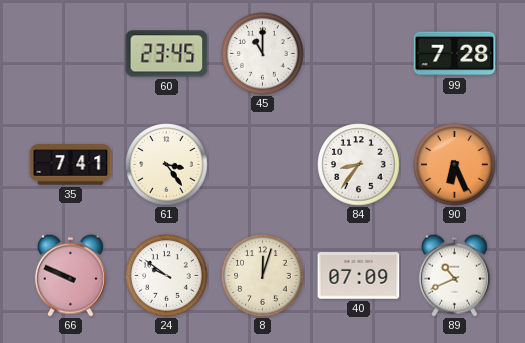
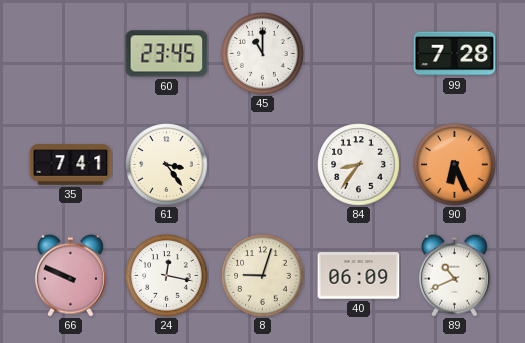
24: 9:51 -> 12:17 (167, 276)
8: 12:03 -> 9:03 (263, 276)
40: 07:09 -> 06:09 (359, 276)
